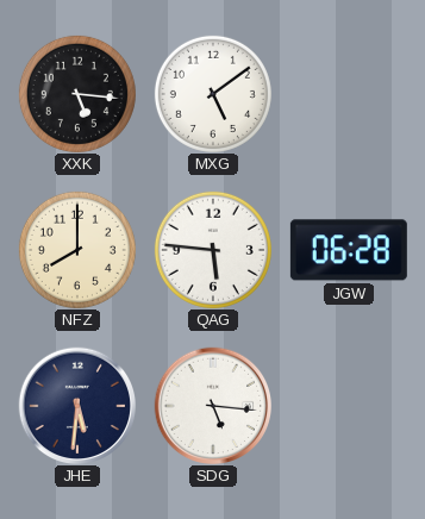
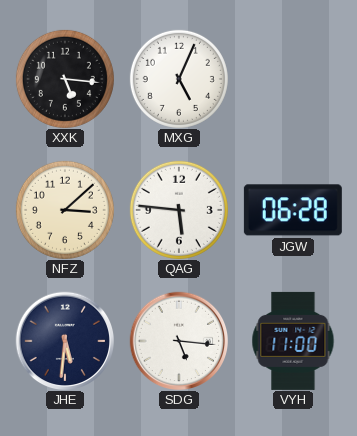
MXG: 5:09 -> 5:04 (179, 79)
NFZ: 8:00 -> 3:08 (65, 210)
VYH: none -> 11:00 (293, 341)
